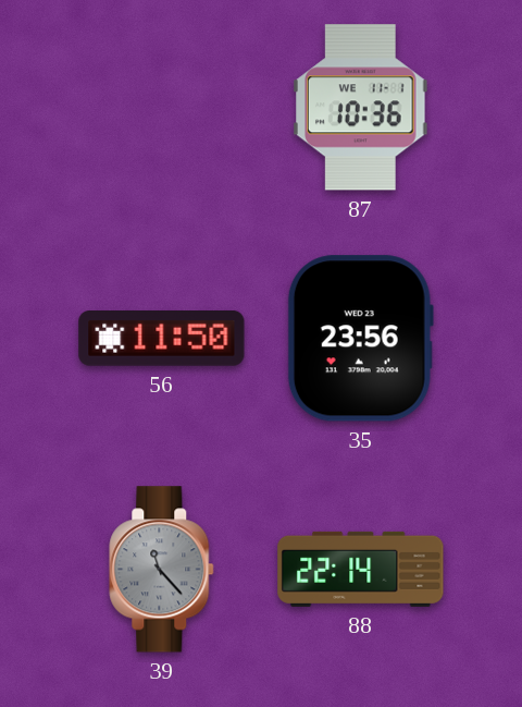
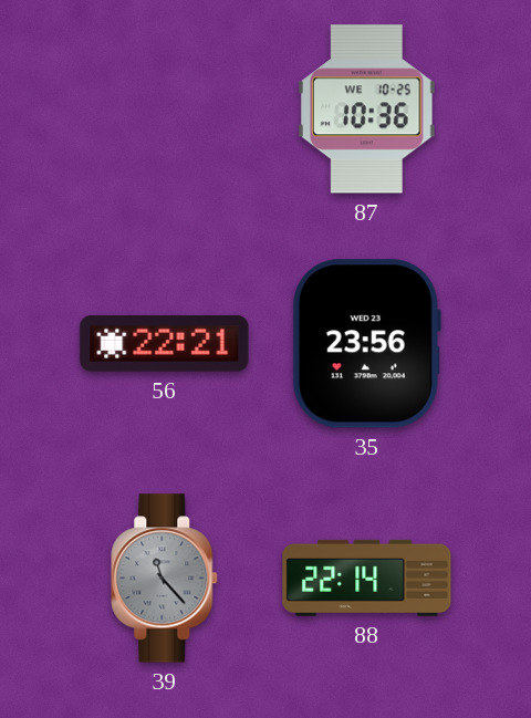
87 date: WE 11-1 -> WE 10-25 (367, 110)
56: 11:50 -> 22:21 (165, 344)
